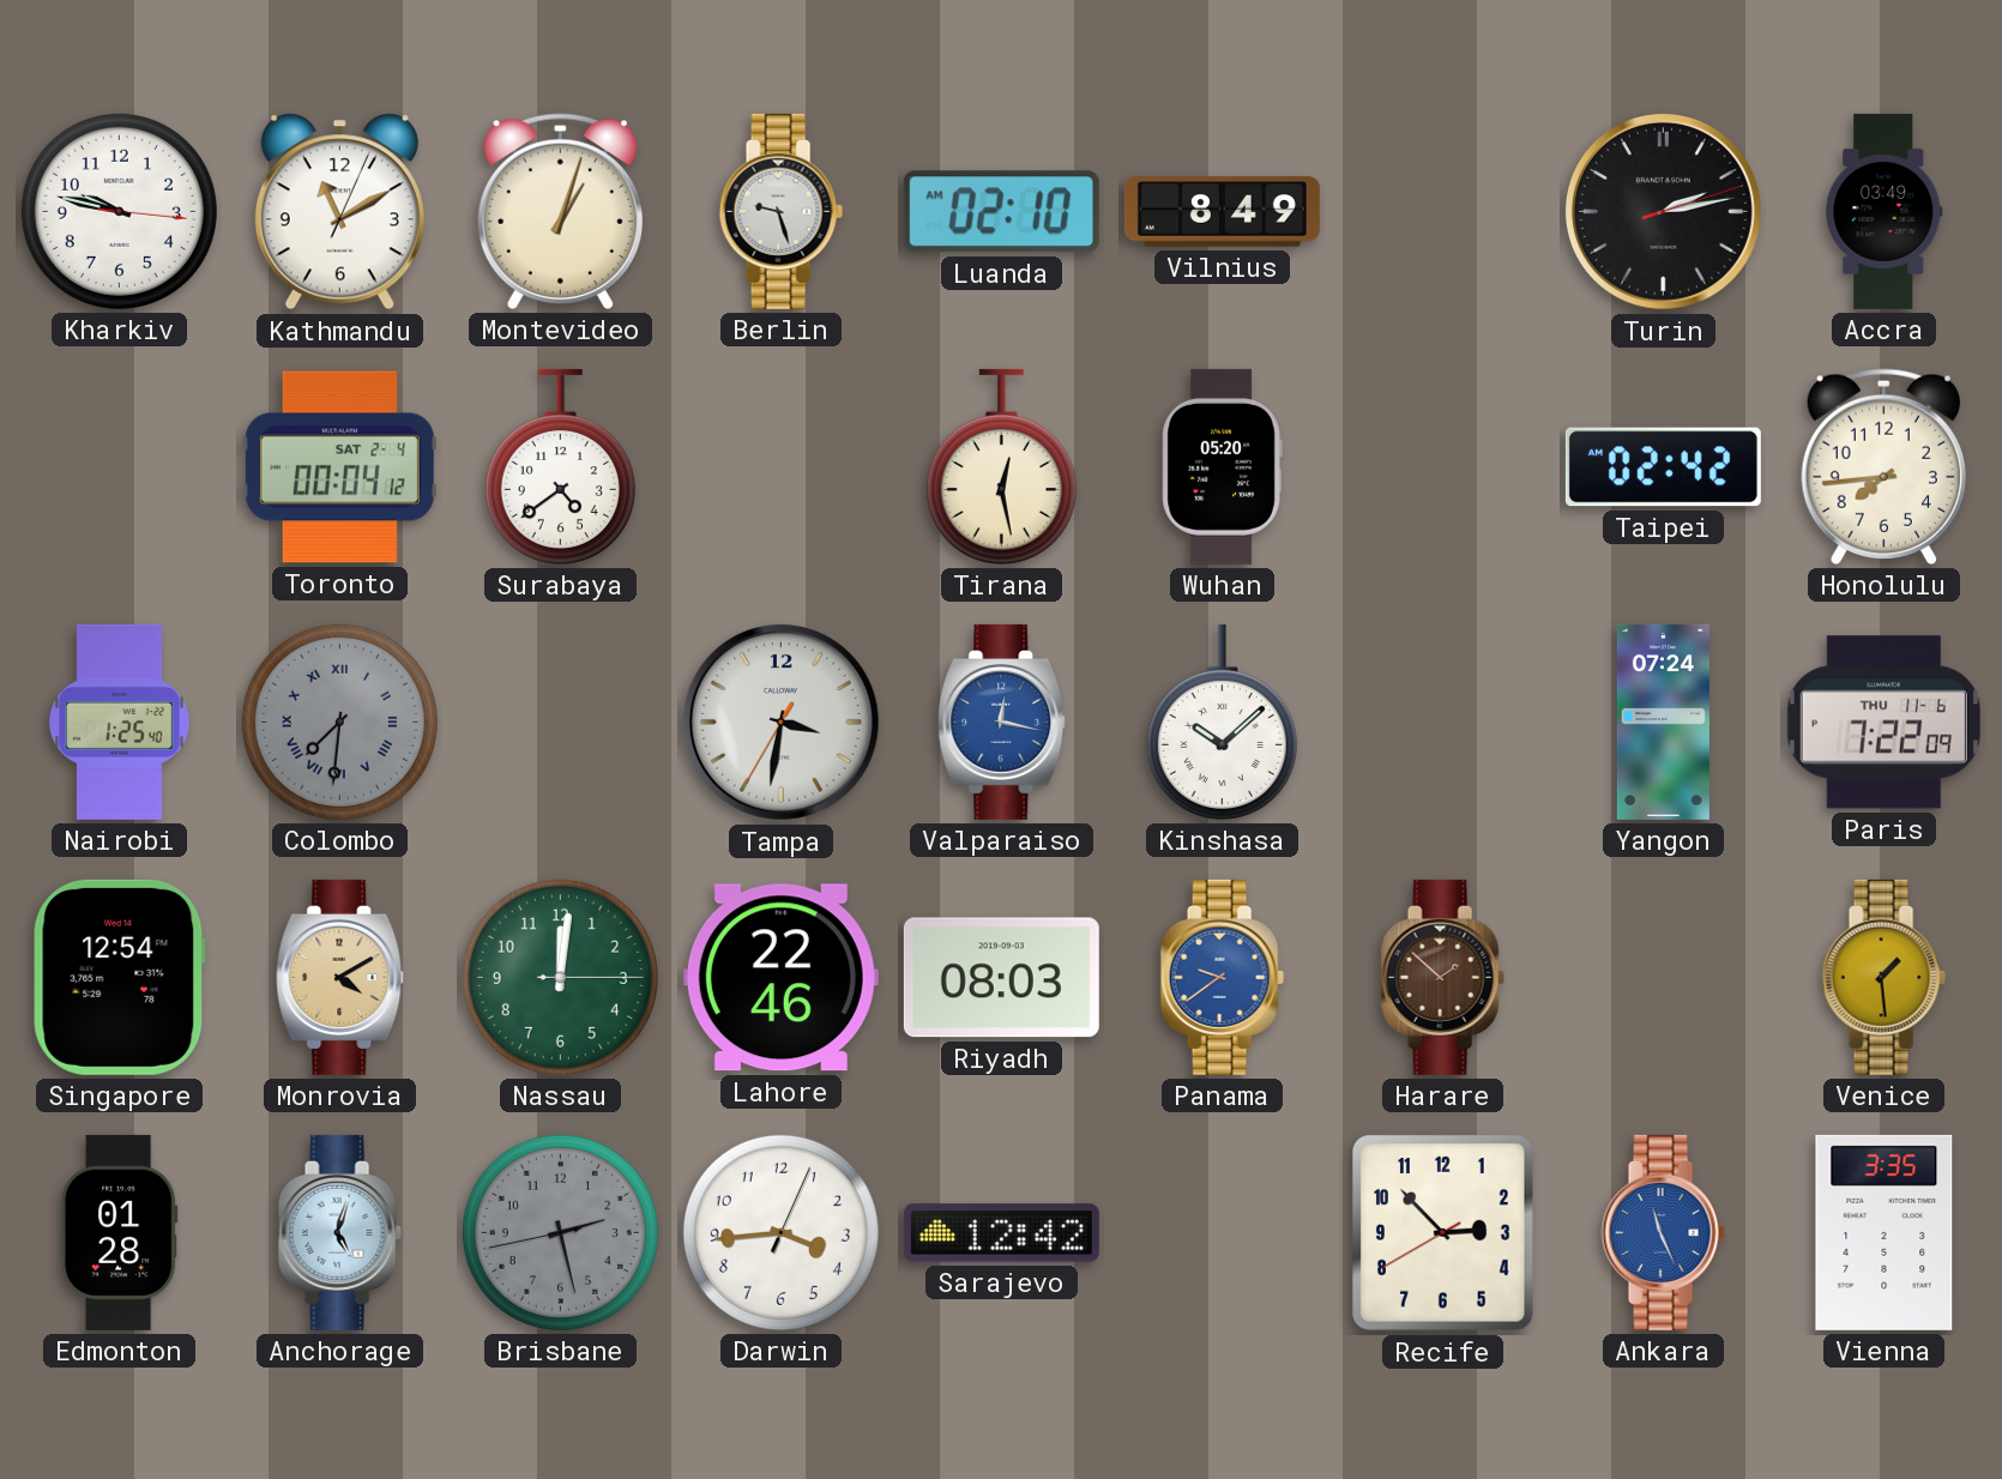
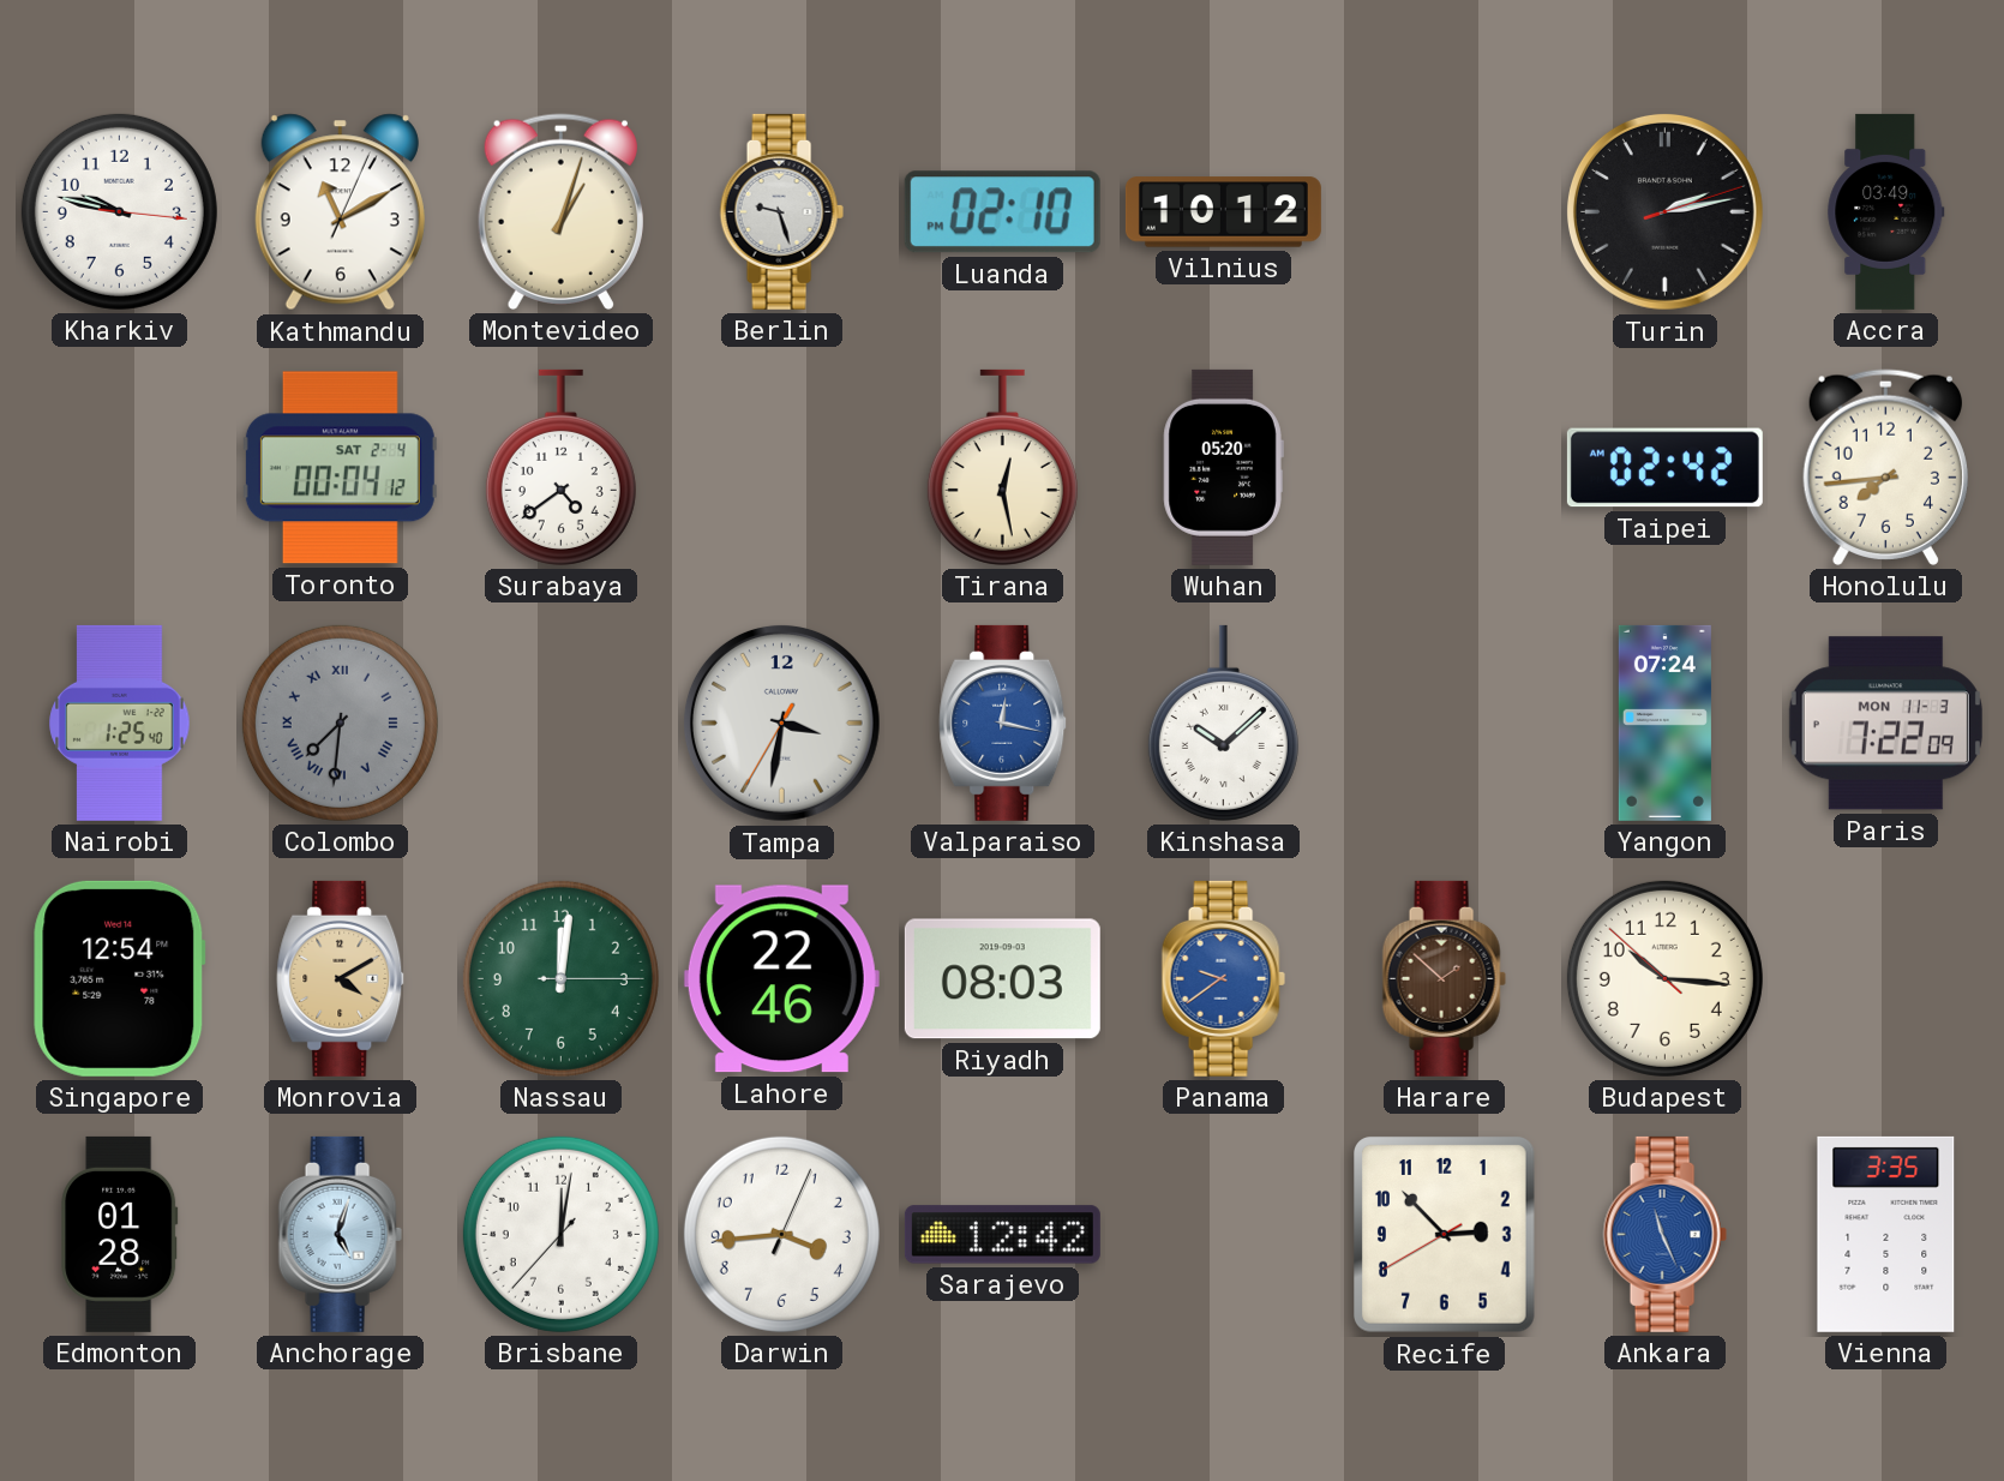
Luanda: 02:10 AM -> 02:10 PM (1002, 212)
Vilnius: 8:49 -> 10:12 (1223, 212)
Paris date: THU 11-6 -> MON 11-3 (1885, 724)
Budapest: none -> 10:15 (1664, 978)
Venice: 1:29 -> none (1883, 977)
Brisbane: 2:27 -> 12:01 (560, 1234)
Brisbane dial: grey -> white (560, 1234)
